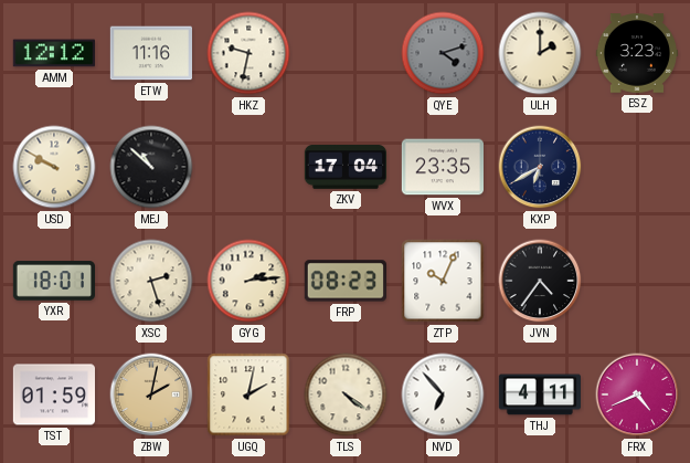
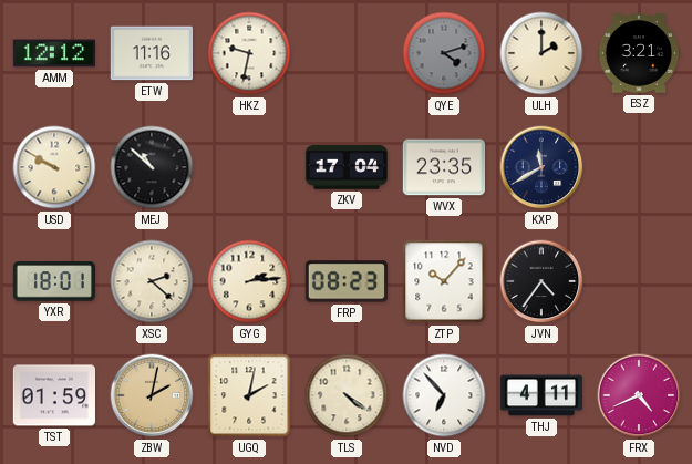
ESZ: 3:23 -> 3:21 (638, 53)
KXP: 6:40 -> 11:40 (541, 167)
XSC: 2:27 -> 2:22 (152, 281)
ZTP: 10:04 -> 10:07 (444, 281)
